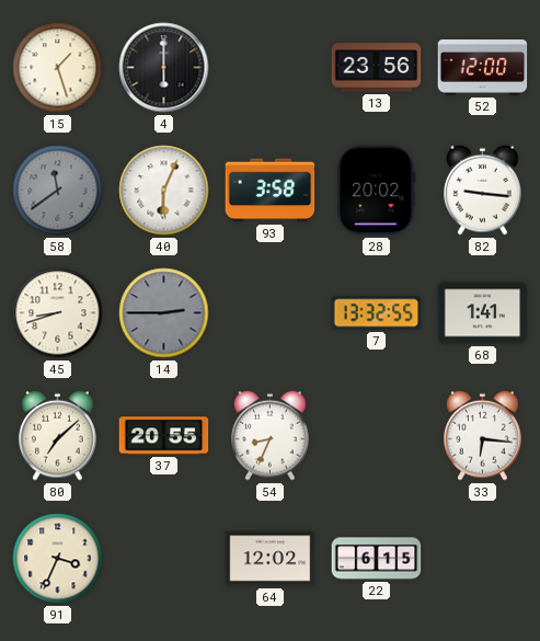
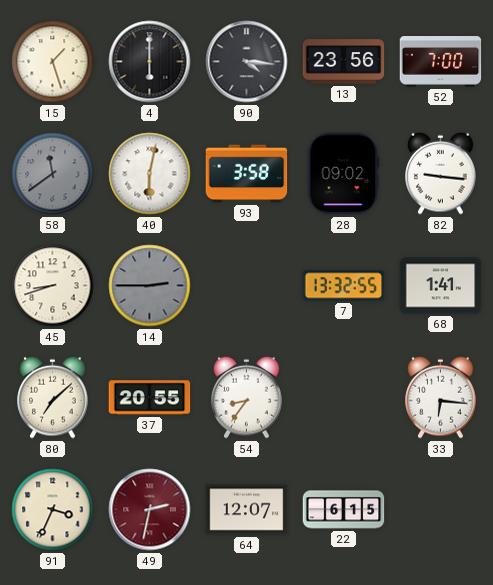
90: none -> 4:16 (247, 62)
52: 12:00 -> 7:00 (441, 62)
40: 6:04 -> 6:02 (150, 174)
28: 20:02 -> 09:02 (344, 174)
54: 8:34 -> 8:36 (247, 397)
49: none -> 2:32 (150, 510)
64: 12:02 -> 12:07 (247, 510)
